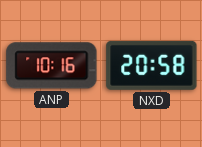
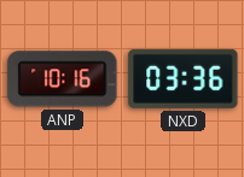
NXD: 20:58 -> 03:36 (184, 78)
